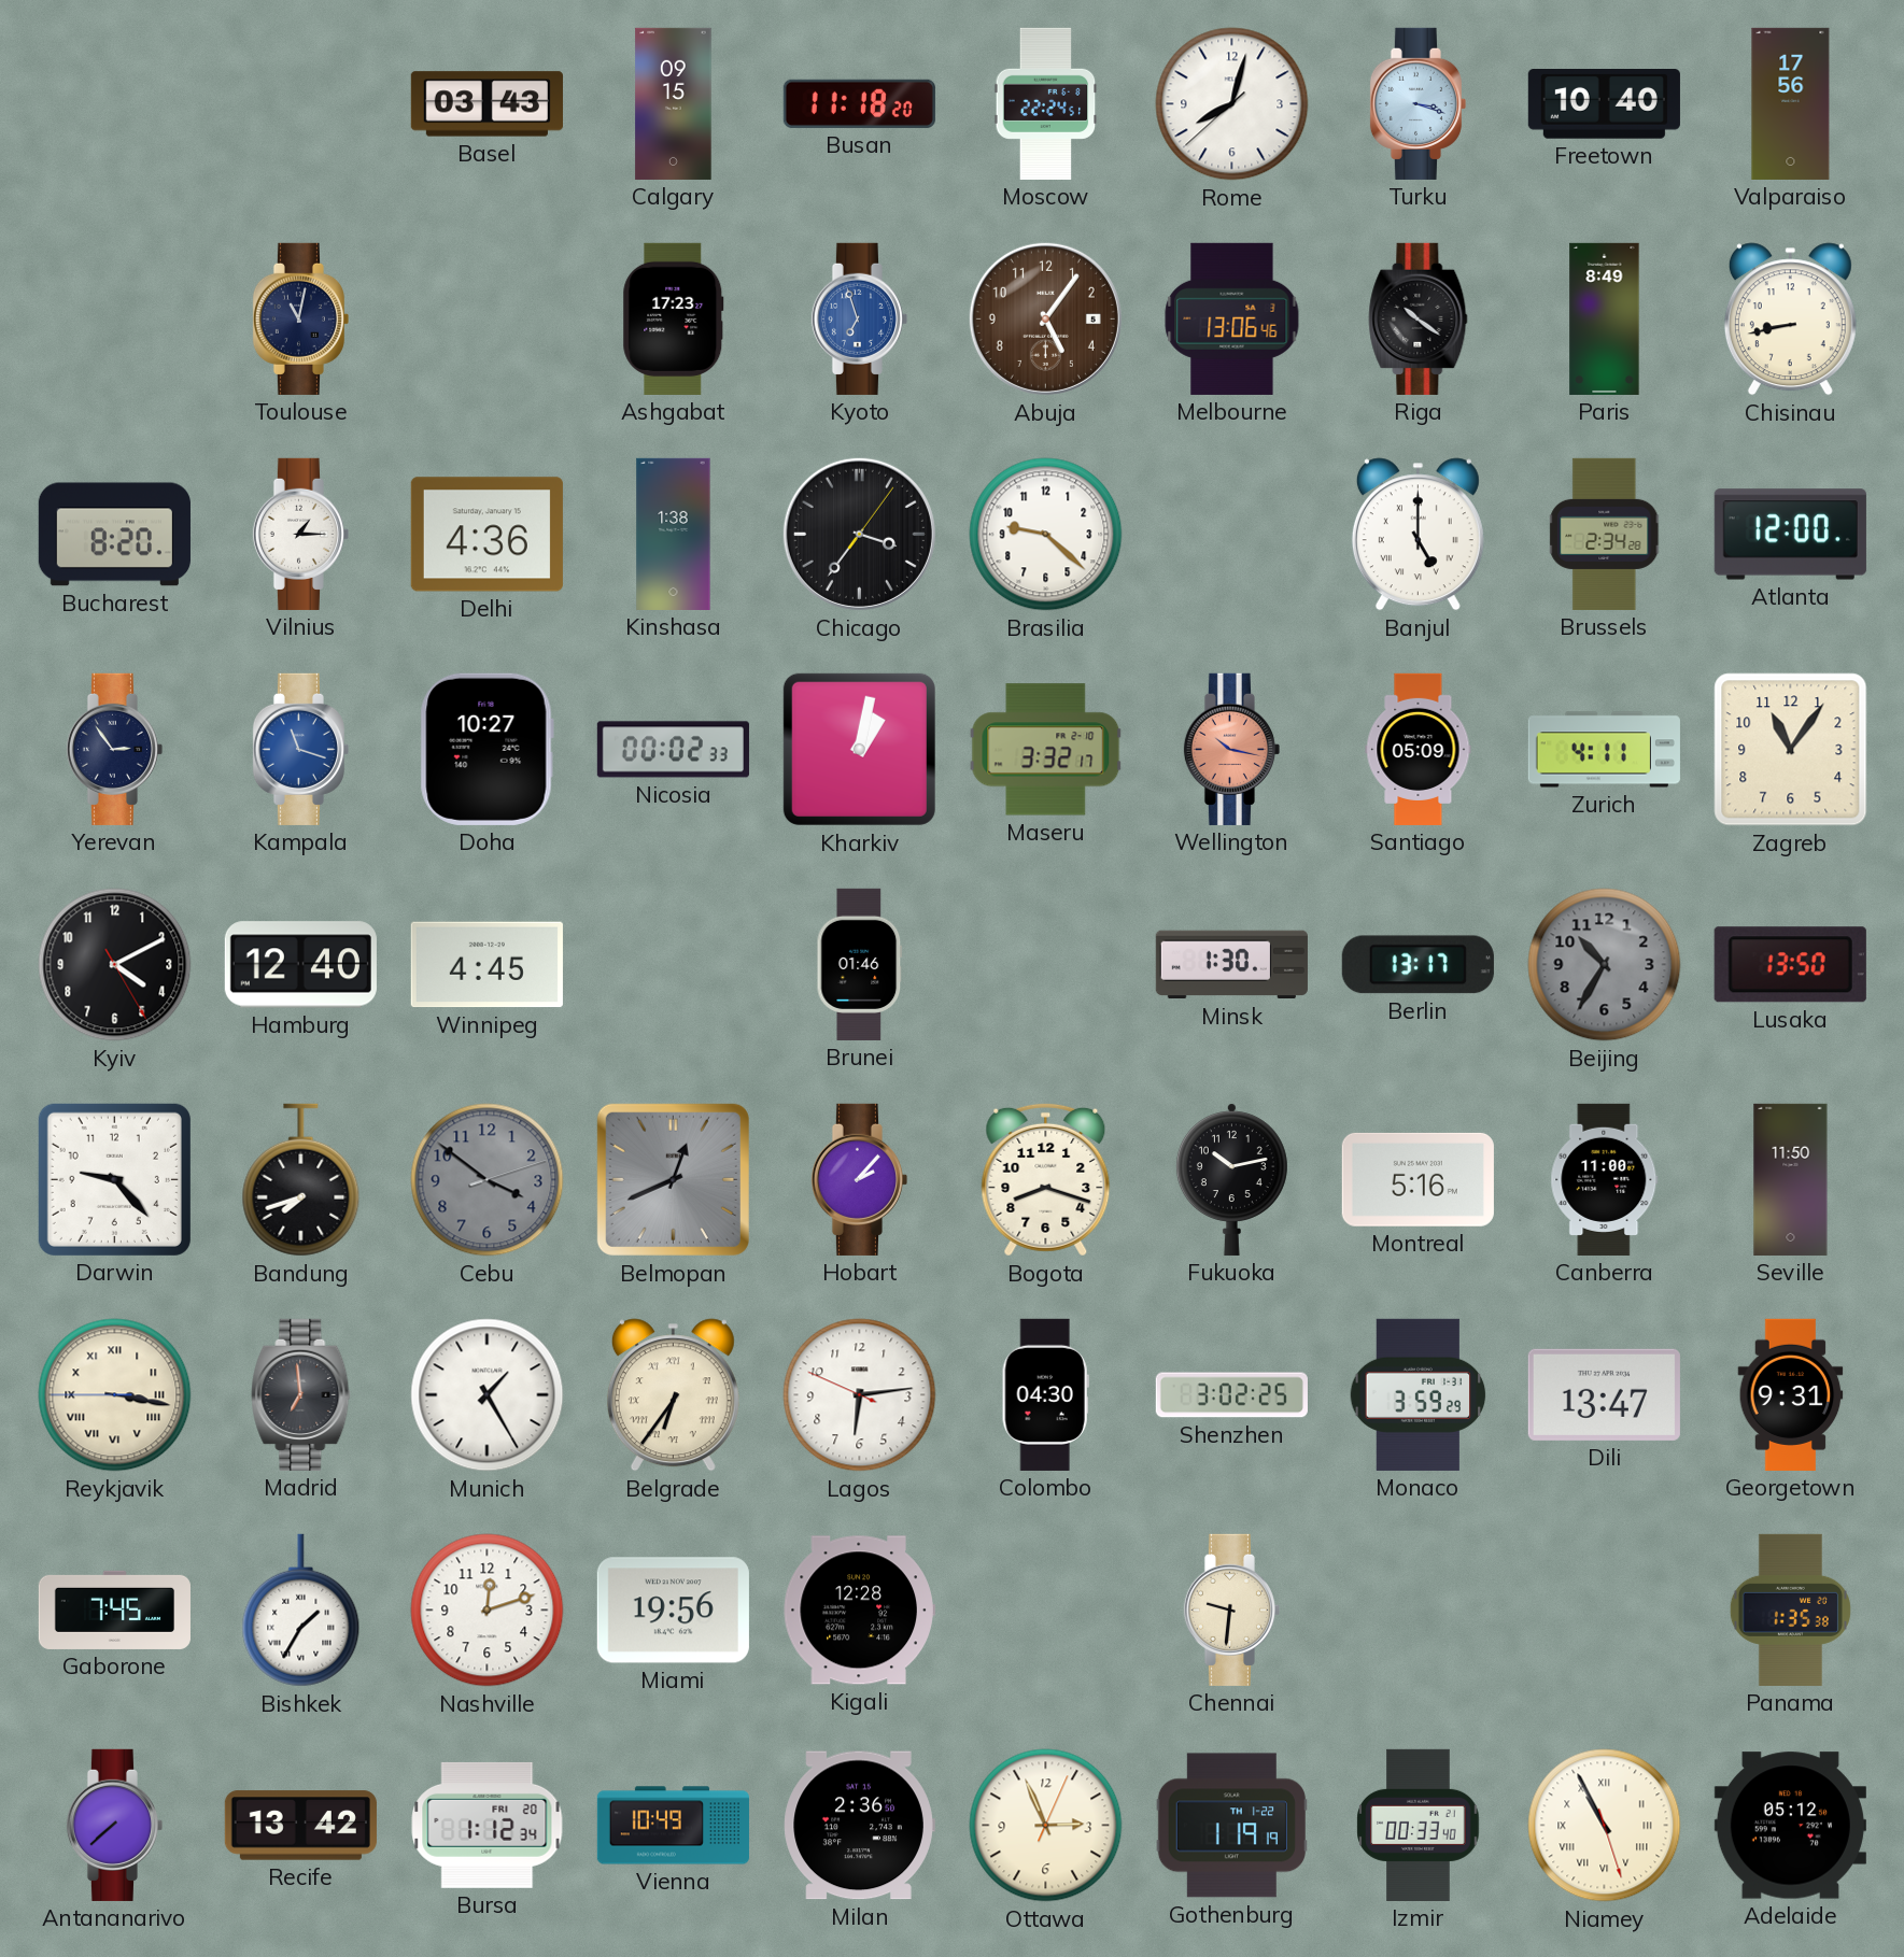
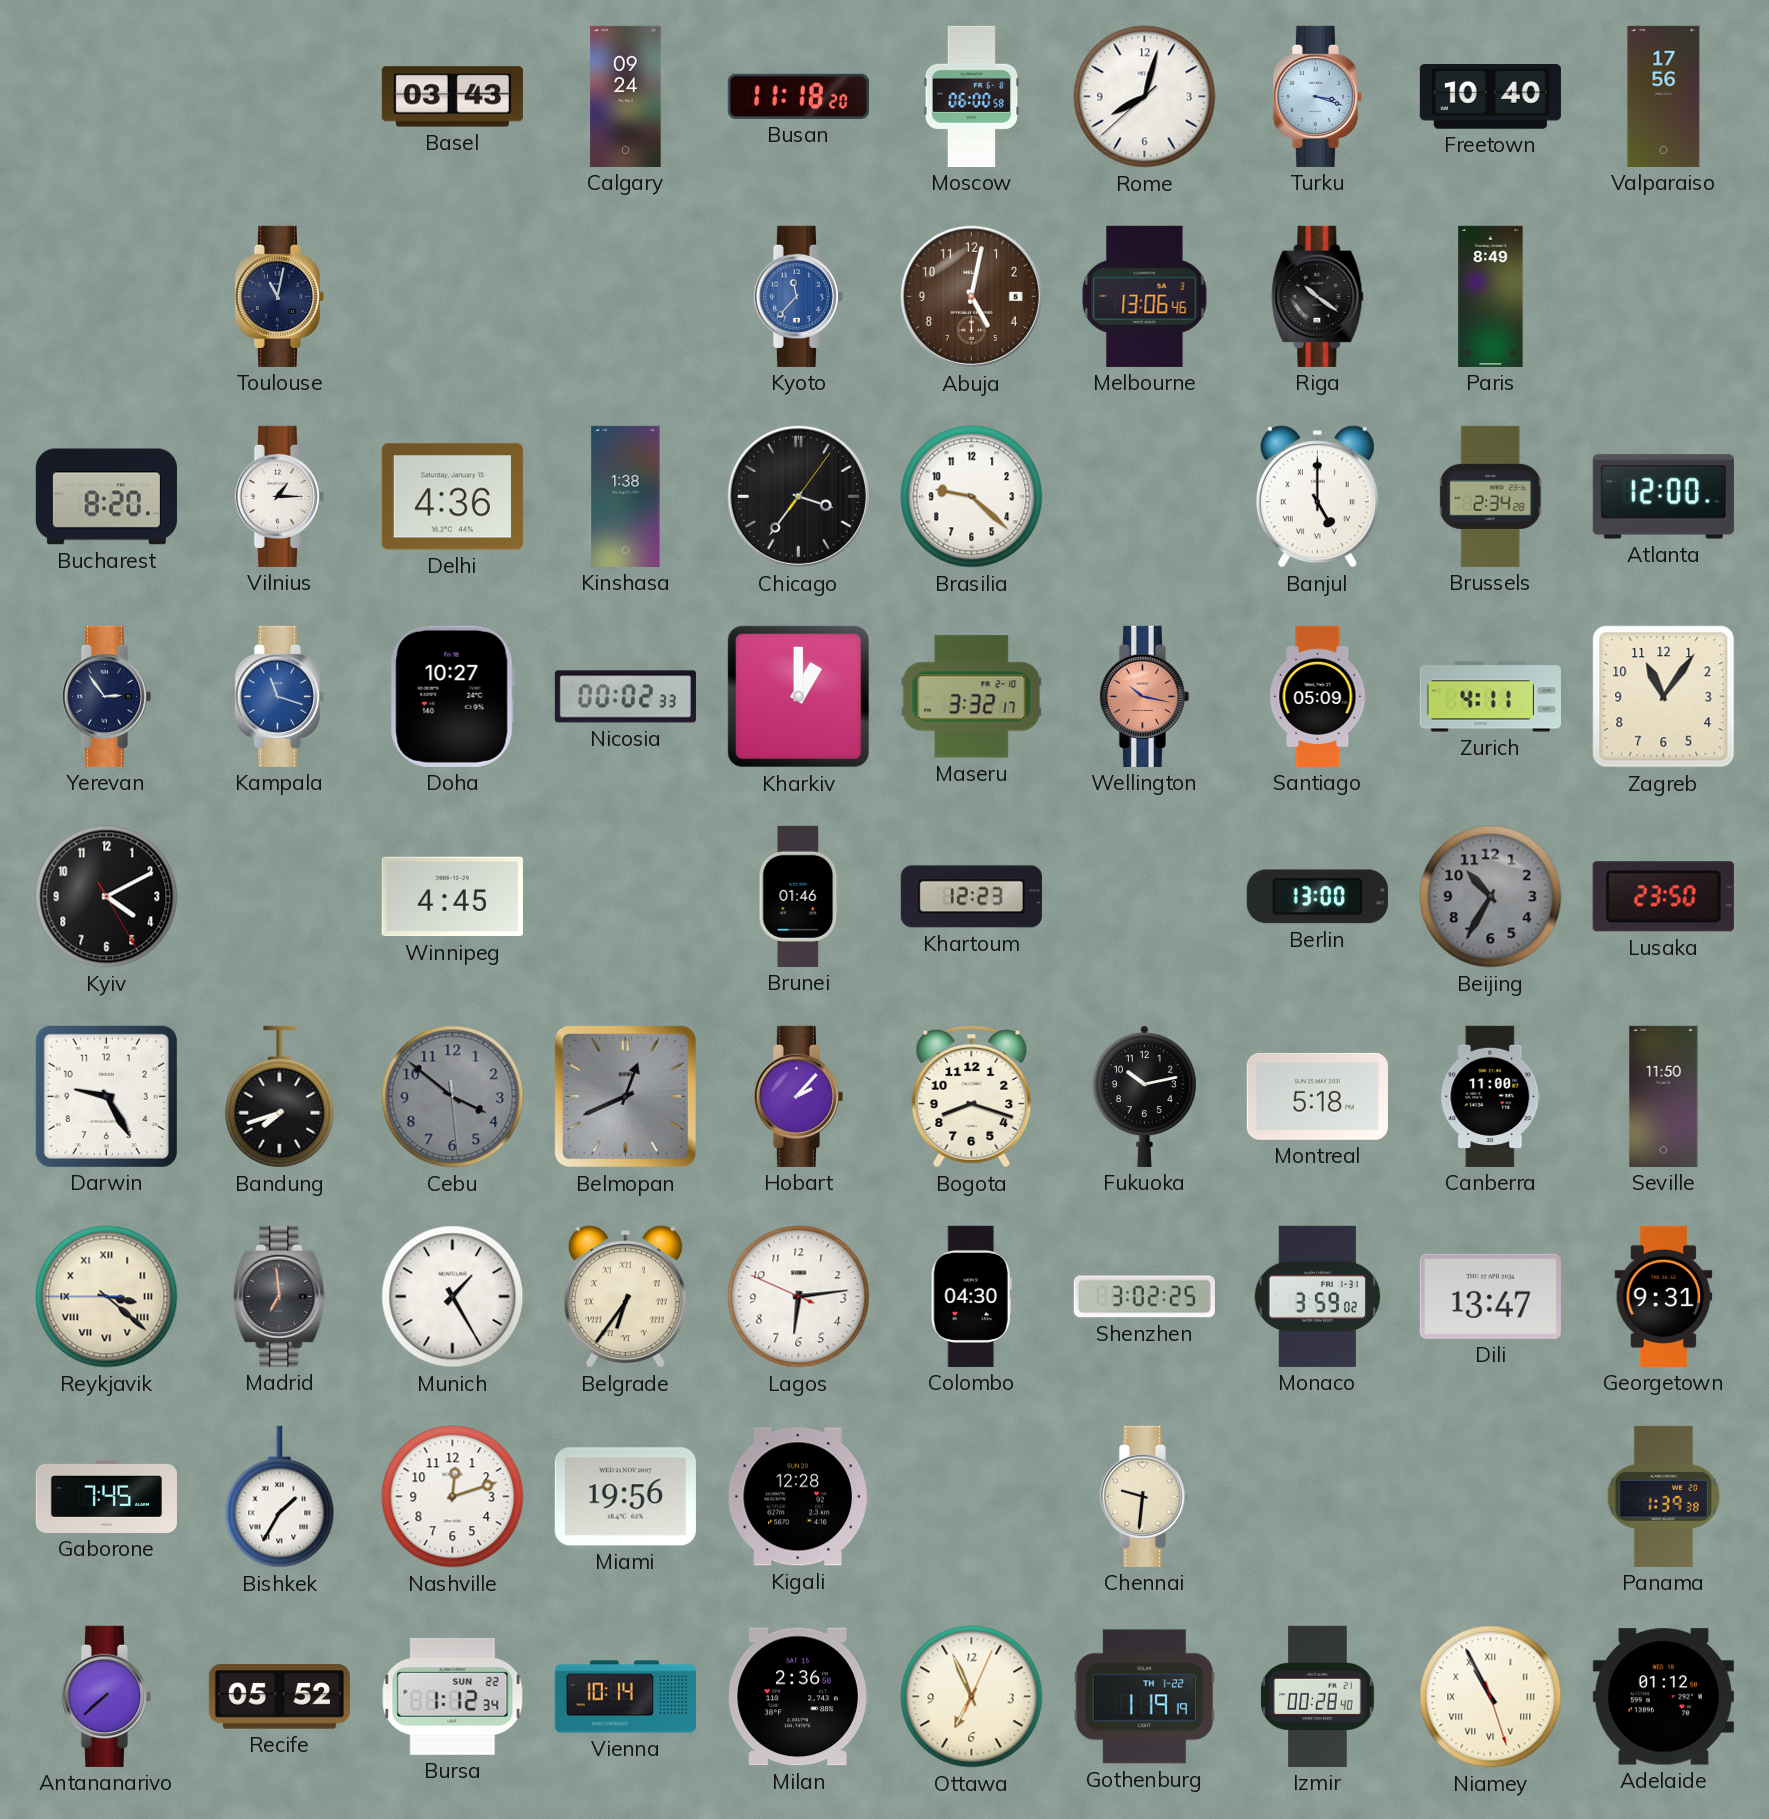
Calgary: 09:15 -> 09:24 (626, 96)
Moscow: 22:24 -> 06:00 (972, 96)
Ashgabat: 17:23 -> none (674, 318)
Kyoto: 6:57 -> 11:37 (798, 296)
Abuja: 5:06 -> 5:02 (971, 296)
Chisinau: 8:43 -> none (1790, 320)
Kharkiv: 1:02 -> 1:00 (798, 696)
Hamburg: 12:40 -> none (300, 965)
Khartoum: none -> 12:23 (971, 897)
Minsk: 1:30 -> none (1231, 965)
Berlin: 13:17 -> 13:00 (1317, 897)
Lusaka: 13:50 -> 23:50 (1663, 897)
Darwin: 9:23 -> 9:25 (106, 1096)
Cebu: 3:51:12 -> 3:51:29 (453, 1097)
Montreal: 5:16 -> 5:18 (1317, 1096)
Reykjavik: 3:16 -> 3:21 (107, 1297)
Monaco: 3:59:29 -> 3:59:02 (1318, 1296)
Panama: 1:35 -> 1:39 (1663, 1496)
Recife: 13:42 -> 05:52 (279, 1697)
Bursa date: FRI 20 -> SUN 22 (453, 1696)
Vienna: 10:49 -> 10:14 (625, 1697)
Ottawa: 2:56 -> 6:56 (972, 1697)
Izmir: 00:33 -> 00:28 (1318, 1696)
Adelaide: 05:12 -> 01:12 (1663, 1697)
